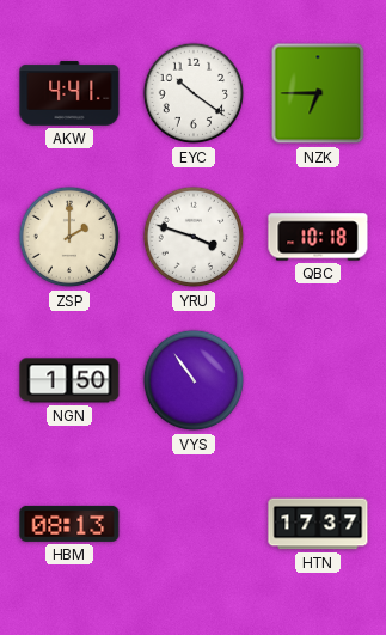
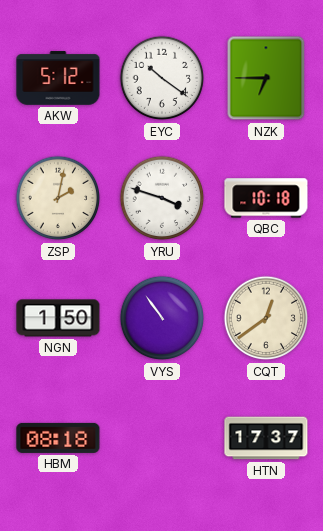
AKW: 4:41 -> 5:12 (58, 78)
ZSP: 2:00 -> 2:02 (58, 198)
CQT: none -> 12:39 (266, 318)
HBM: 08:13 -> 08:18 (58, 438)
